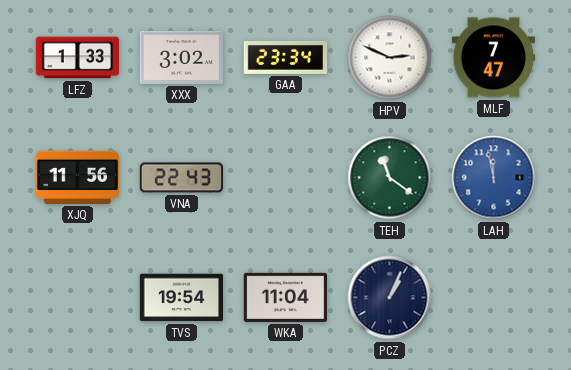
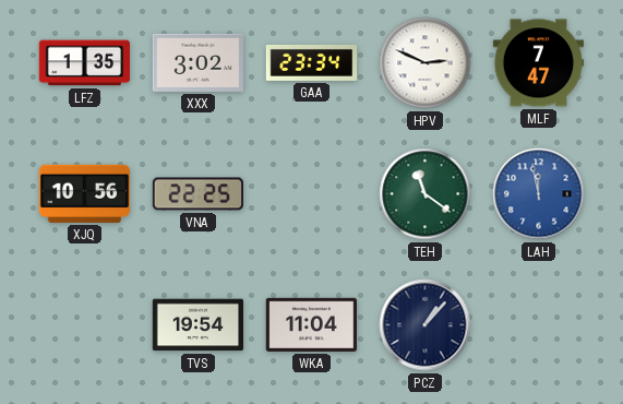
LFZ: 1:33 -> 1:35 (84, 63)
XJQ: 11:56 -> 10:56 (84, 193)
VNA: 22:43 -> 22:25 (197, 194)
PCZ: 1:04 -> 1:07 (426, 325)
